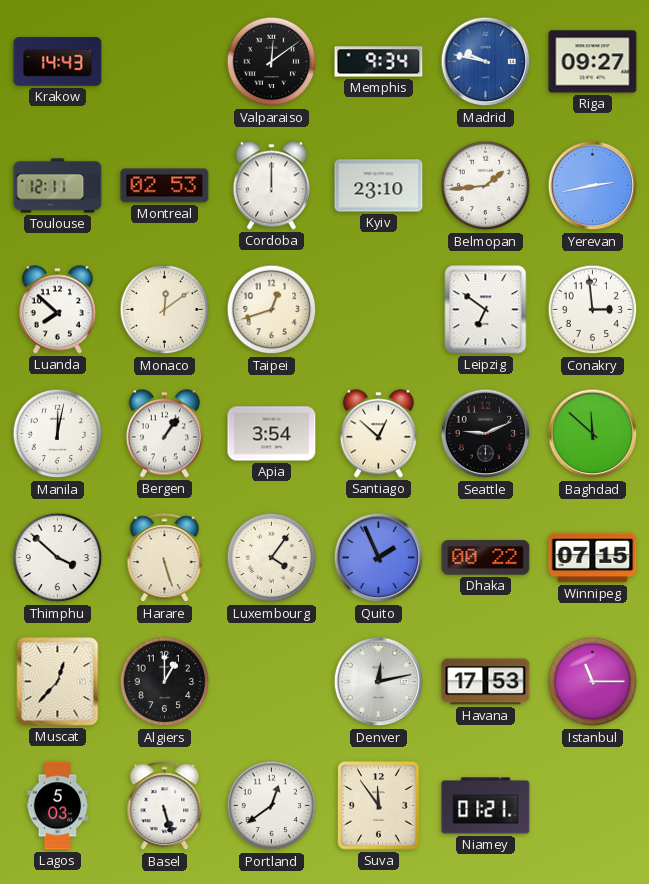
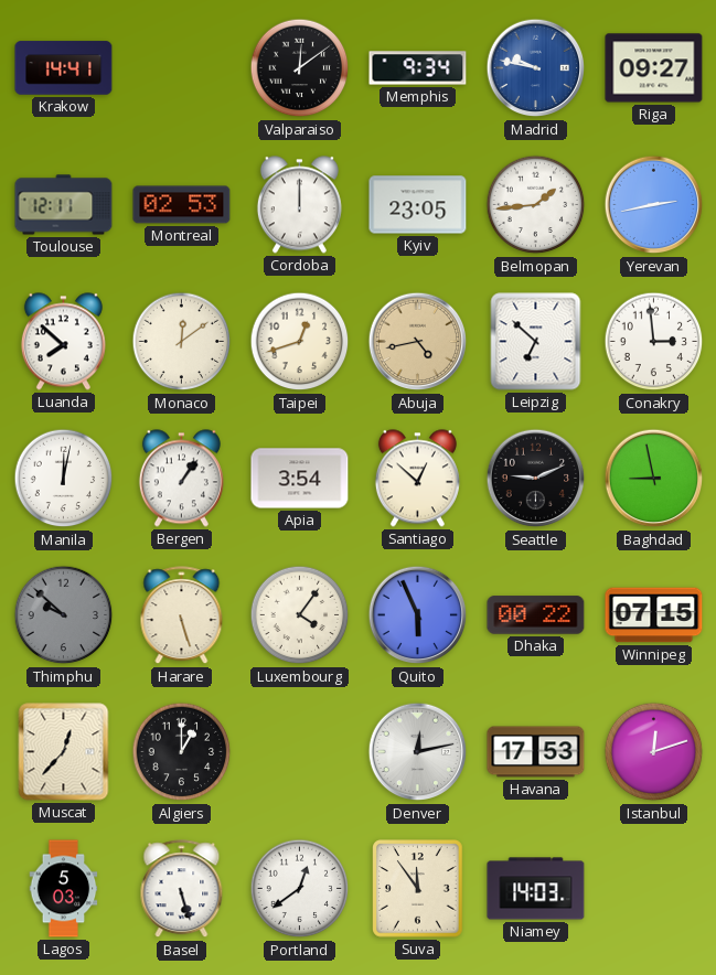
Krakow: 14:43 -> 14:41 (64, 68)
Kyiv: 23:10 -> 23:05 (418, 205)
Abuja: none -> 4:43 (418, 342)
Leipzig: 6:51 -> 6:52 (536, 342)
Baghdad: 11:52 -> 8:58 (654, 479)
Thimphu: 3:52 -> 9:52 (64, 615)
Thimphu dial: white -> grey (64, 615)
Quito: 1:56 -> 5:56 (418, 615)
Istanbul: 11:15 -> 12:12 (654, 752)
Niamey: 01:21 -> 14:03 (536, 889)
